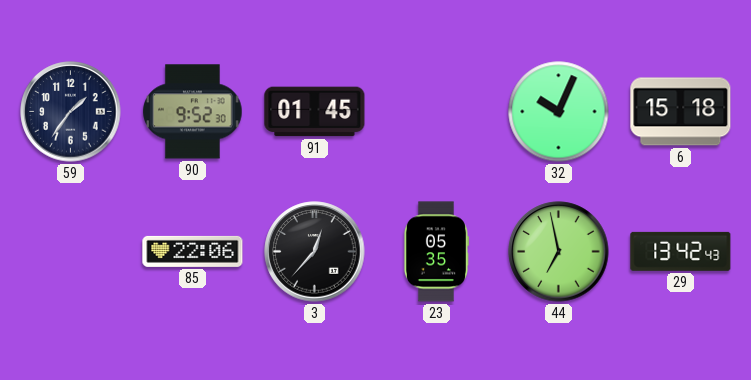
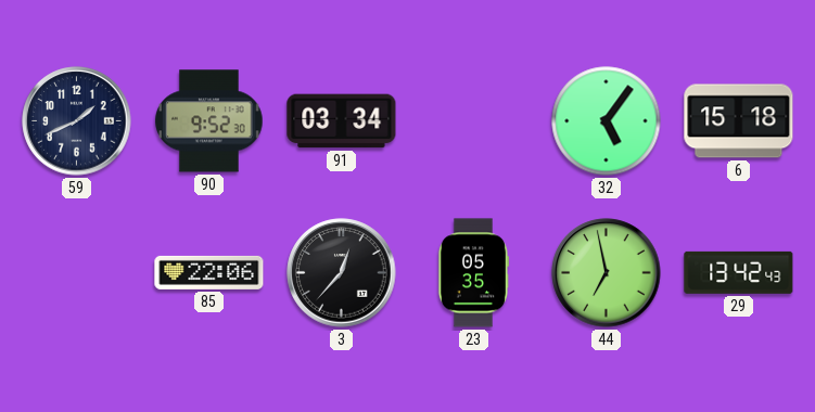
59: 1:36 -> 1:41 (77, 121)
91: 01:45 -> 03:34 (342, 121)
32: 10:04 -> 5:06 (607, 121)
